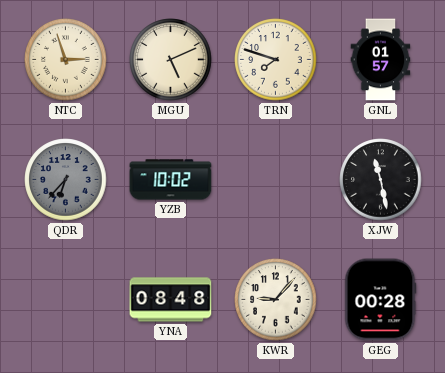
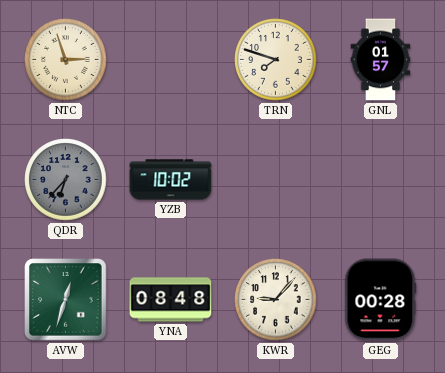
MGU: 5:11 -> none (171, 60)
XJW: 11:28 -> none (381, 180)
AVW: none -> 12:33 (66, 300)
